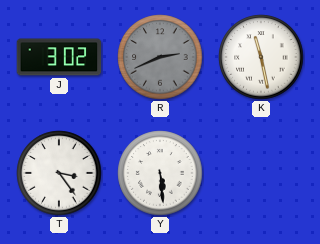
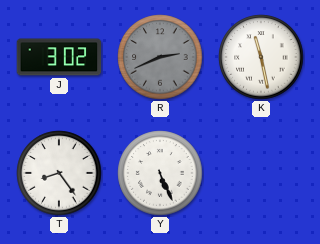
T: 3:24 -> 8:24 (59, 173)
Y: 5:29 -> 5:26 (160, 173)
